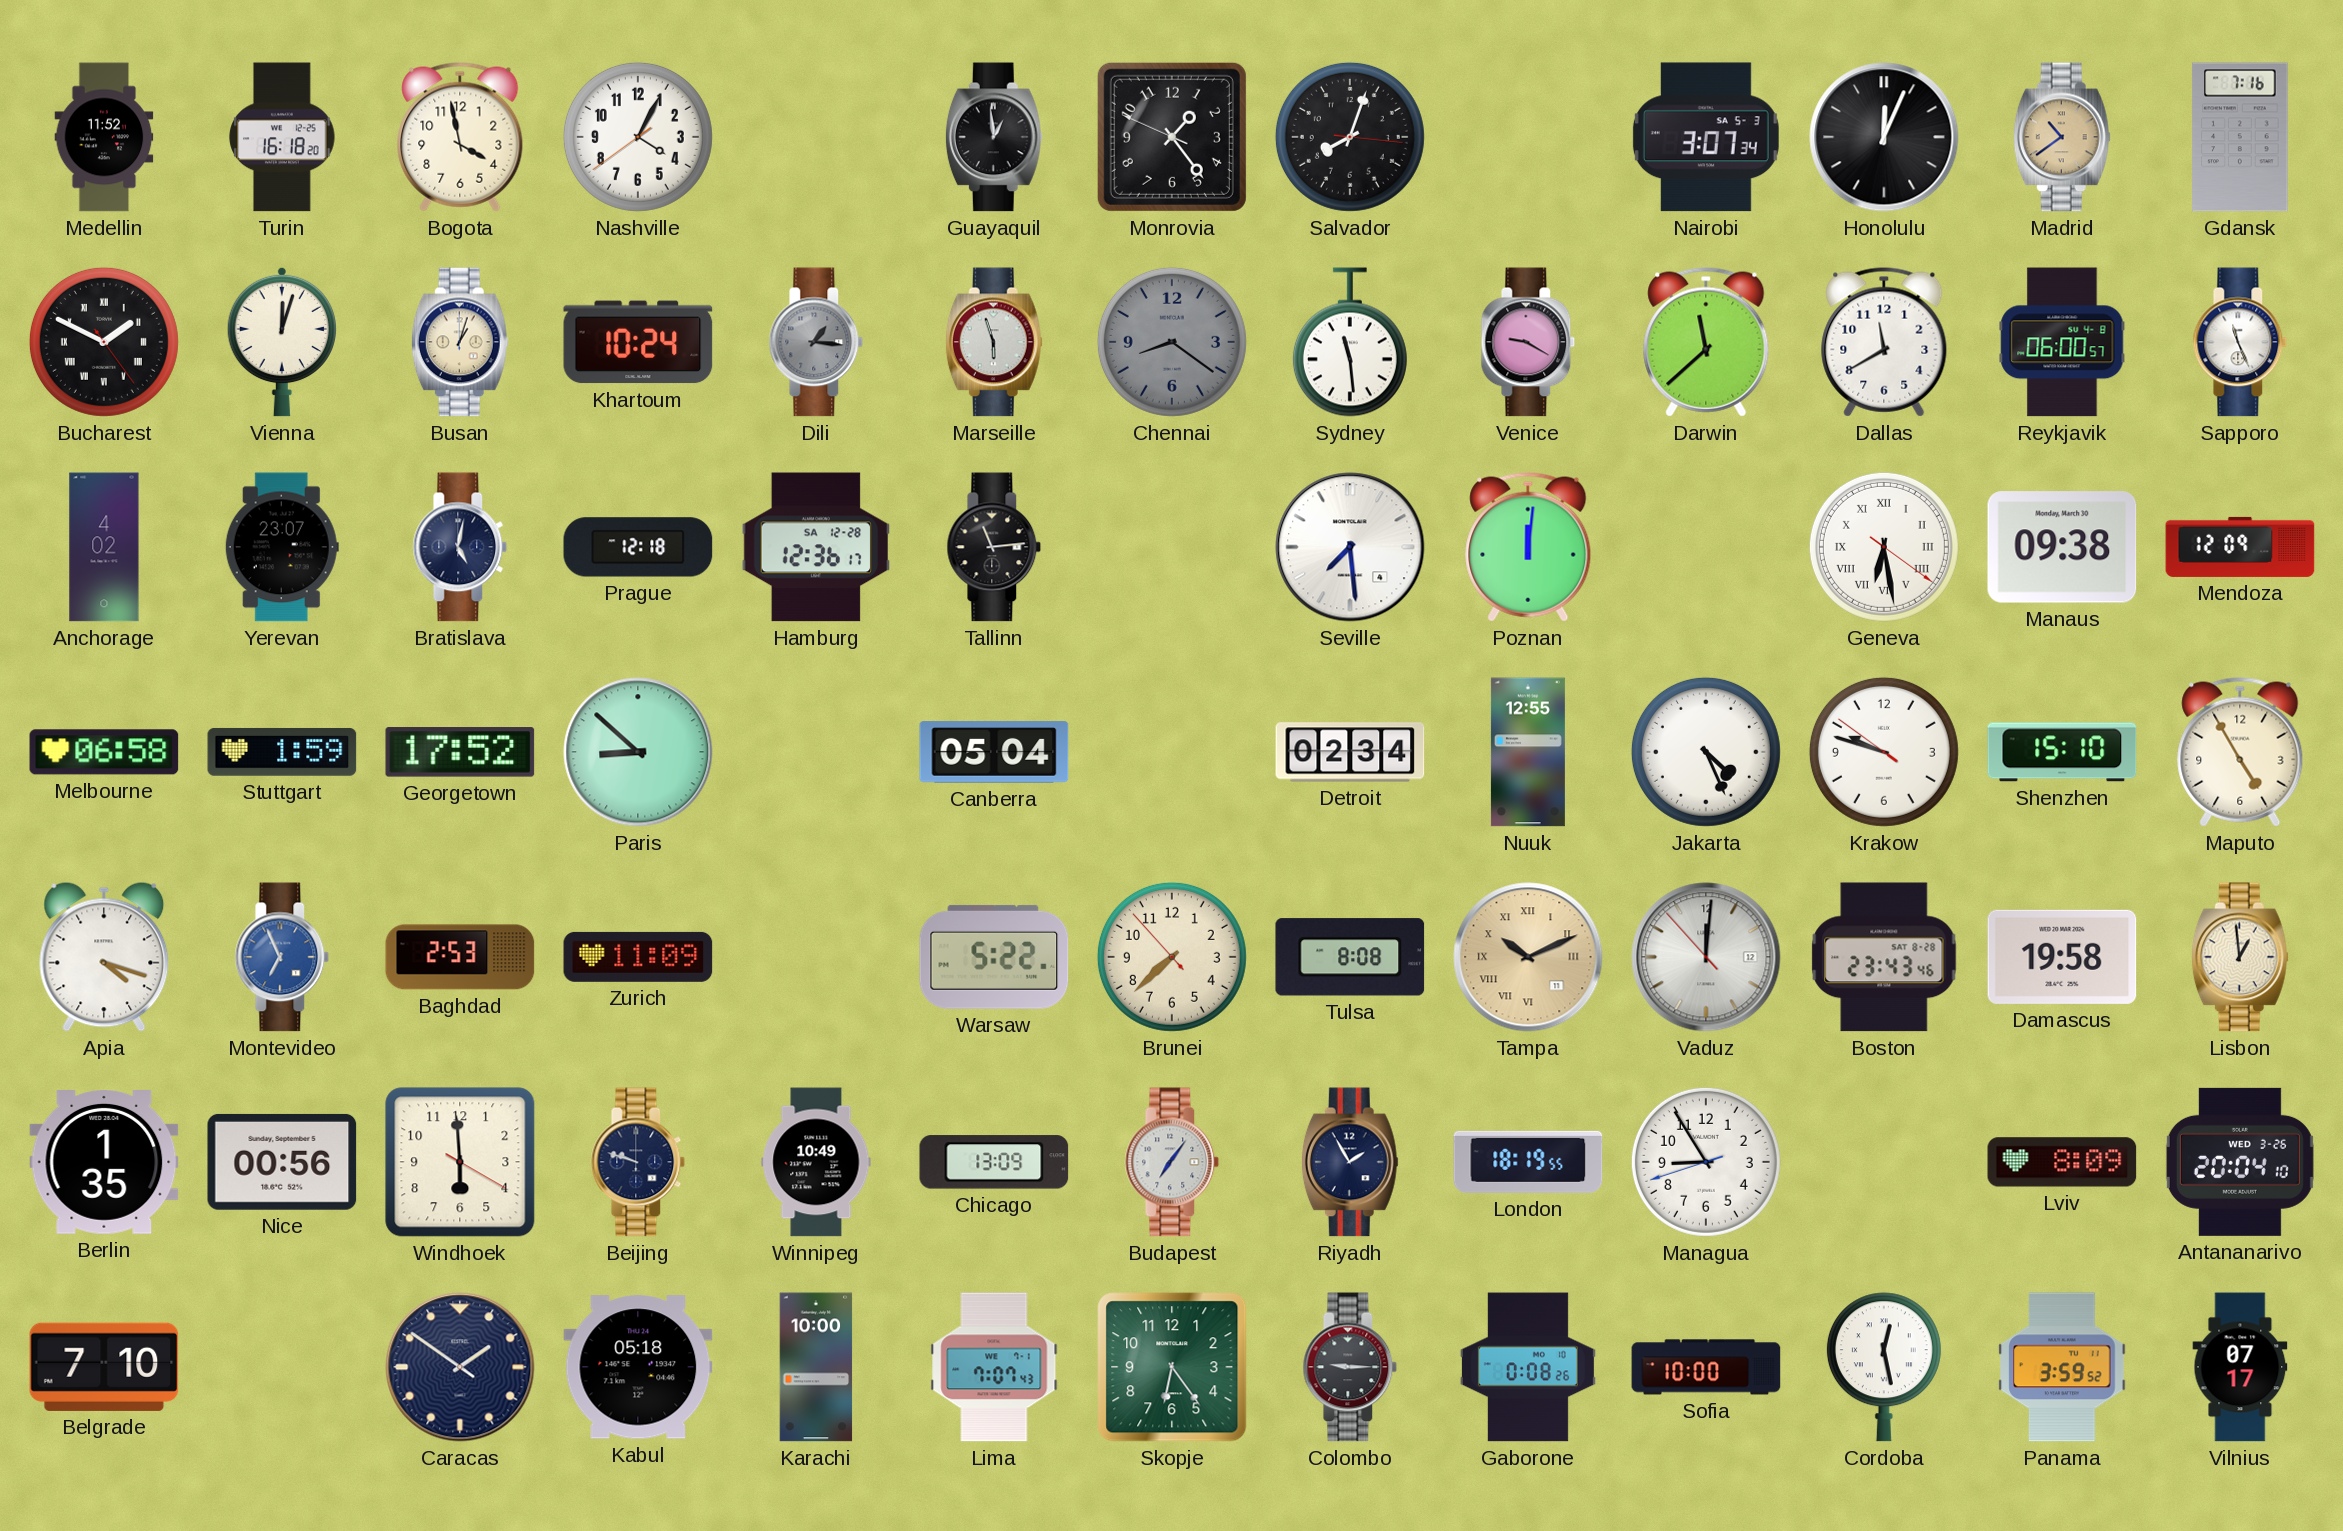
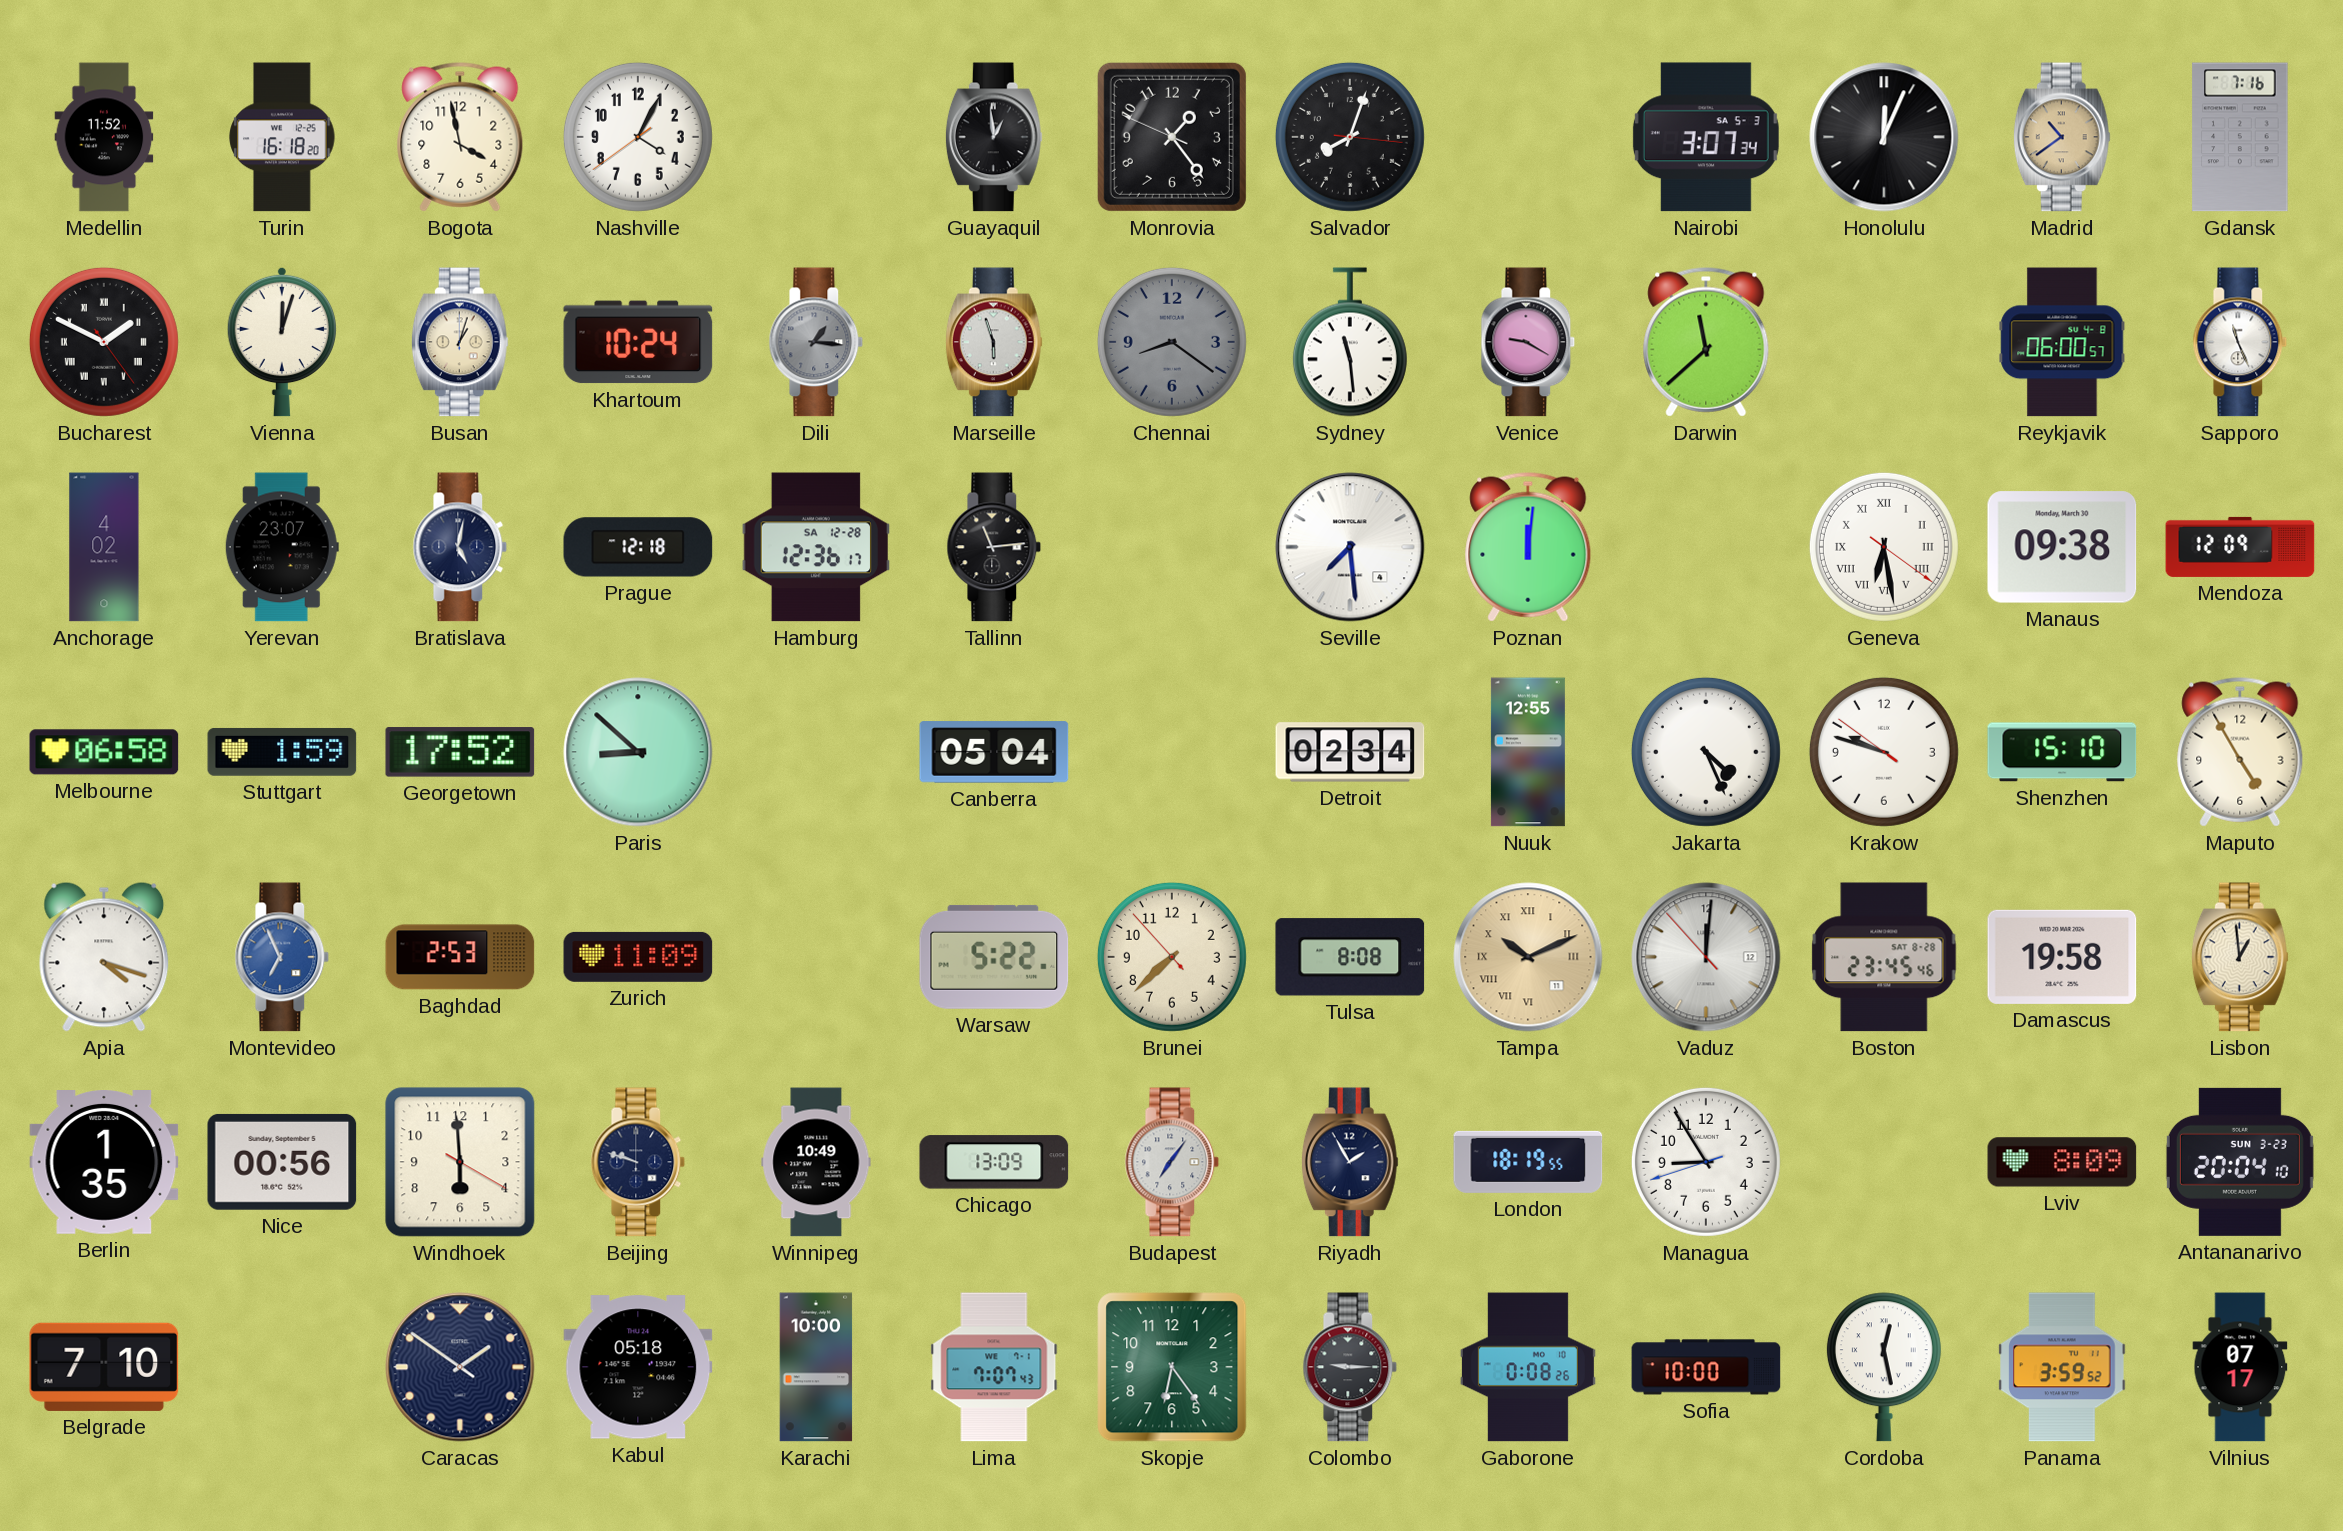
Dallas: 11:40 -> none (1884, 342)
Boston: 23:43 -> 23:45 (1884, 957)
Antananarivo date: WED 3-26 -> SUN 3-23 (2240, 1162)
